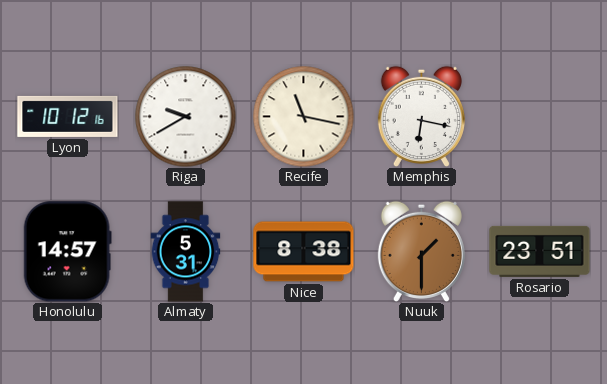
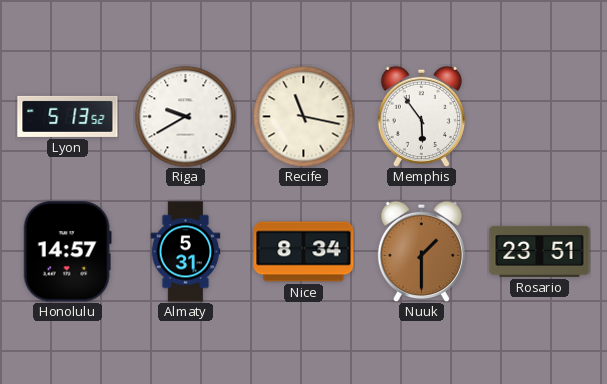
Lyon: 10:12 -> 5:13 (68, 116)
Memphis: 6:17 -> 5:54 (421, 116)
Nice: 8:38 -> 8:34 (304, 252)
